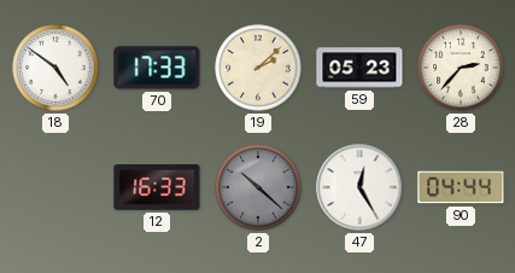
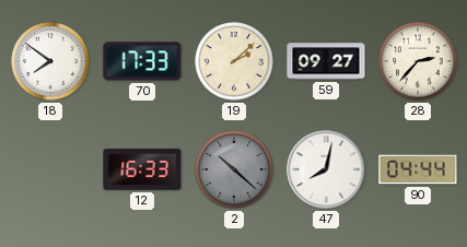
18: 4:51 -> 7:51 (50, 61)
59: 05:23 -> 09:27 (326, 61)
47: 12:25 -> 8:02 (326, 169)
